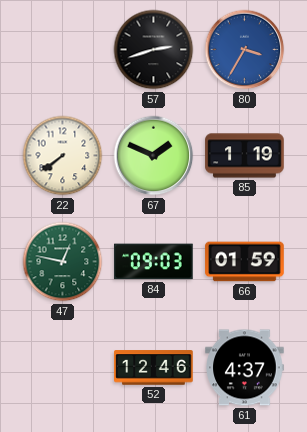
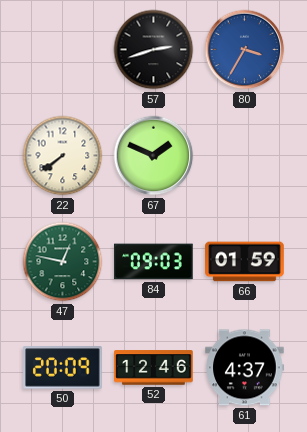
85: 1:19 -> none (245, 156)
50: none -> 20:09 (63, 368)
